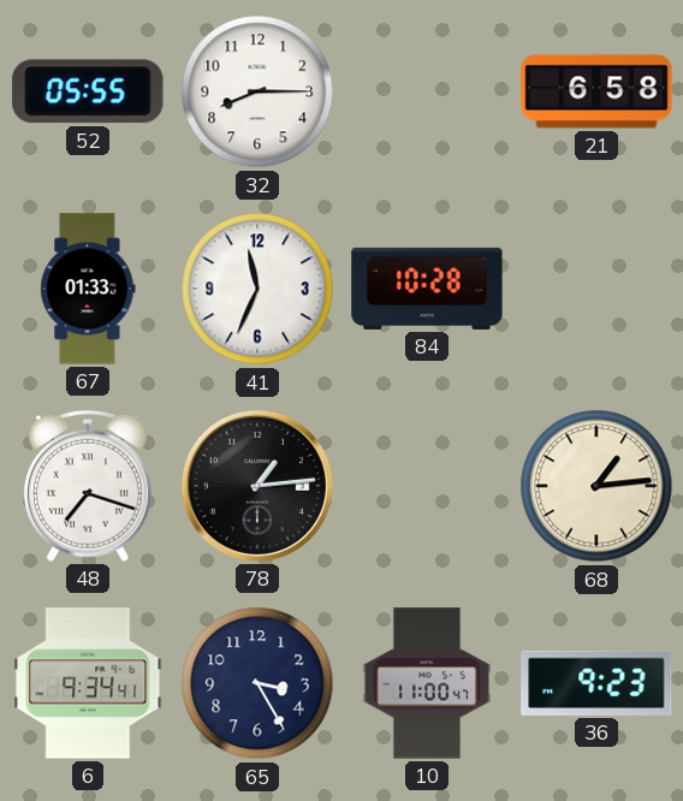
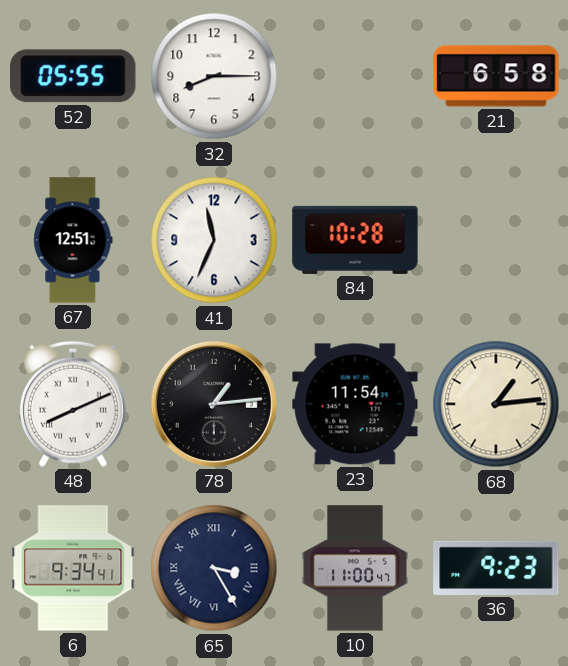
67: 01:33 -> 12:51 (73, 240)
48: 7:18 -> 8:11 (73, 404)
23: none -> 11:54 (355, 404)
65 numerals: Arabic -> Roman (214, 568)
